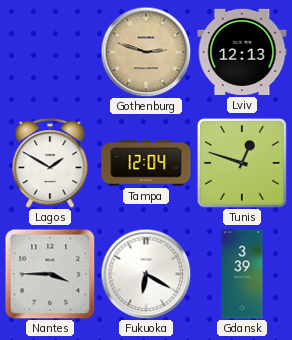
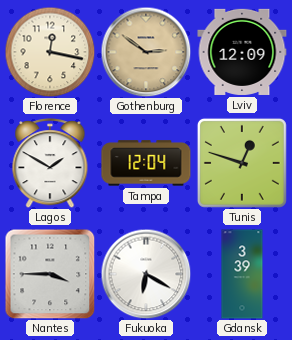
Florence: none -> 12:17 (50, 52)
Gothenburg: 2:48 -> 2:51 (146, 52)
Lviv: 12:13 -> 12:09 (242, 52)
